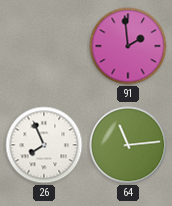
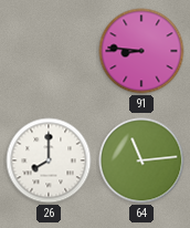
91: 1:59 -> 8:46 (141, 51)
26: 7:56 -> 8:00 (49, 160)
